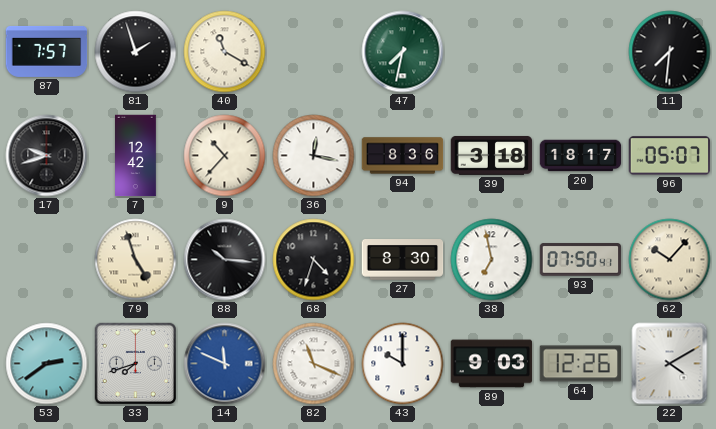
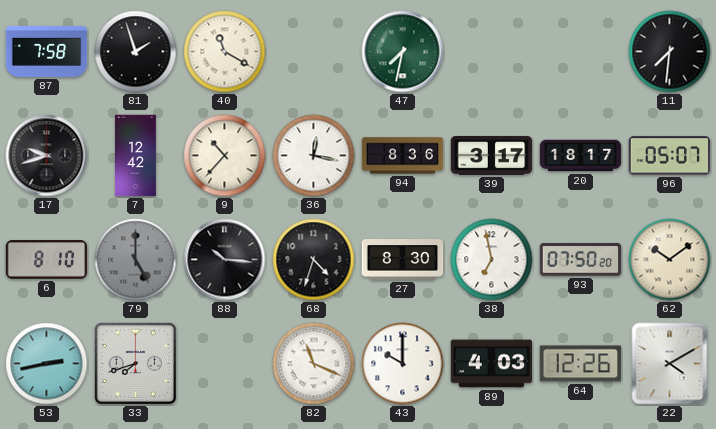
87: 7:57 -> 7:58 (47, 51)
39: 3:18 -> 3:17 (492, 155)
6: none -> 8:10 (47, 260)
79: 4:57 -> 5:00 (136, 260)
79 dial: cream -> grey (136, 260)
93: 07:50:41 -> 07:50:20 (581, 260)
62: 10:07 -> 10:09 (670, 260)
53: 2:39 -> 2:43 (47, 364)
14: 11:49 -> none (225, 364)
89: 9:03 -> 4:03 (492, 364)
